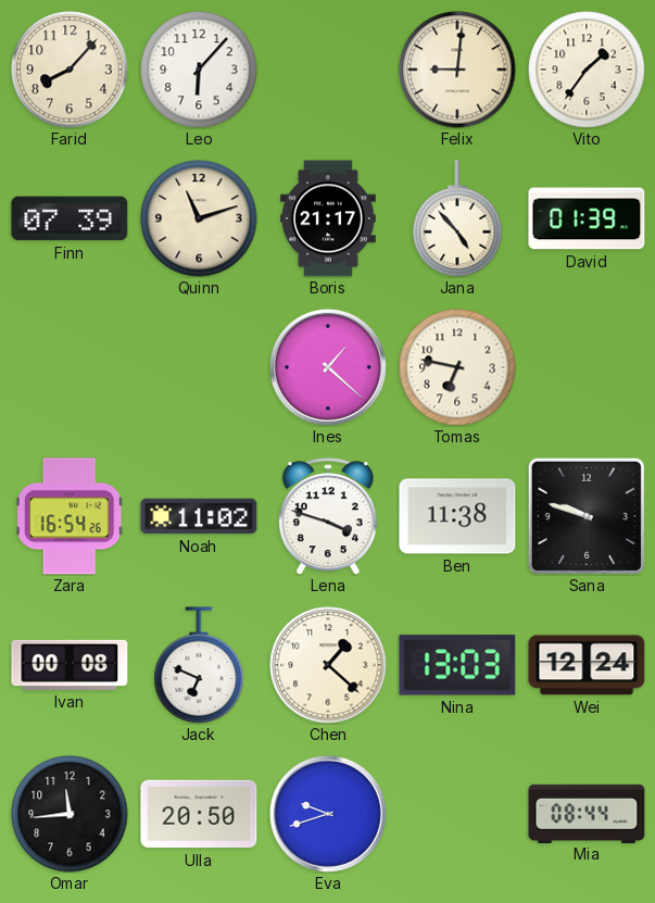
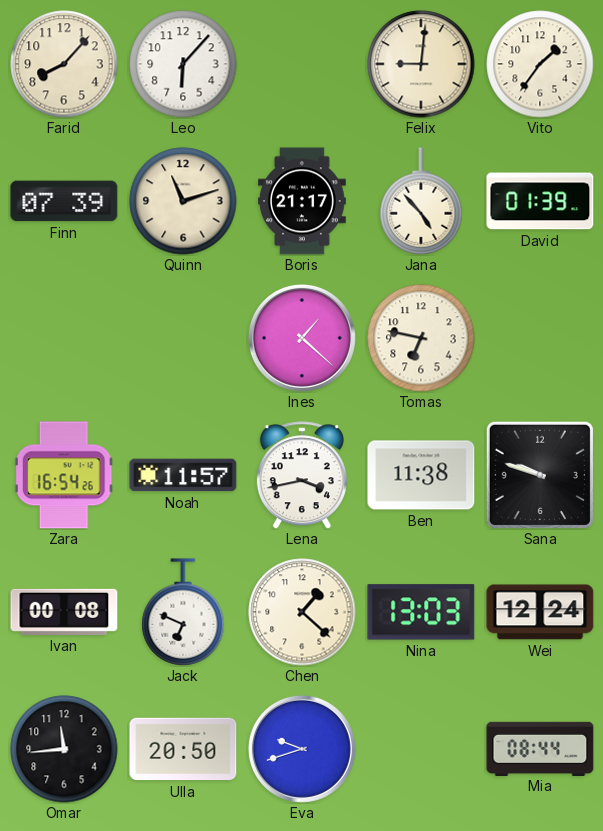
Noah: 11:02 -> 11:57 (183, 475)
Lena: 3:48 -> 3:43 (302, 475)
